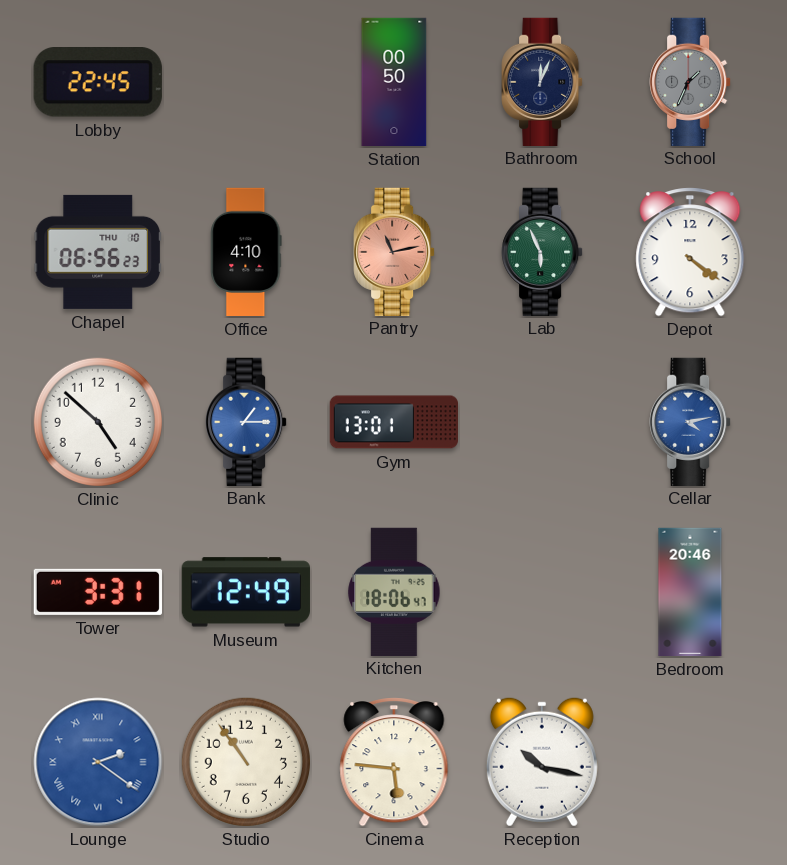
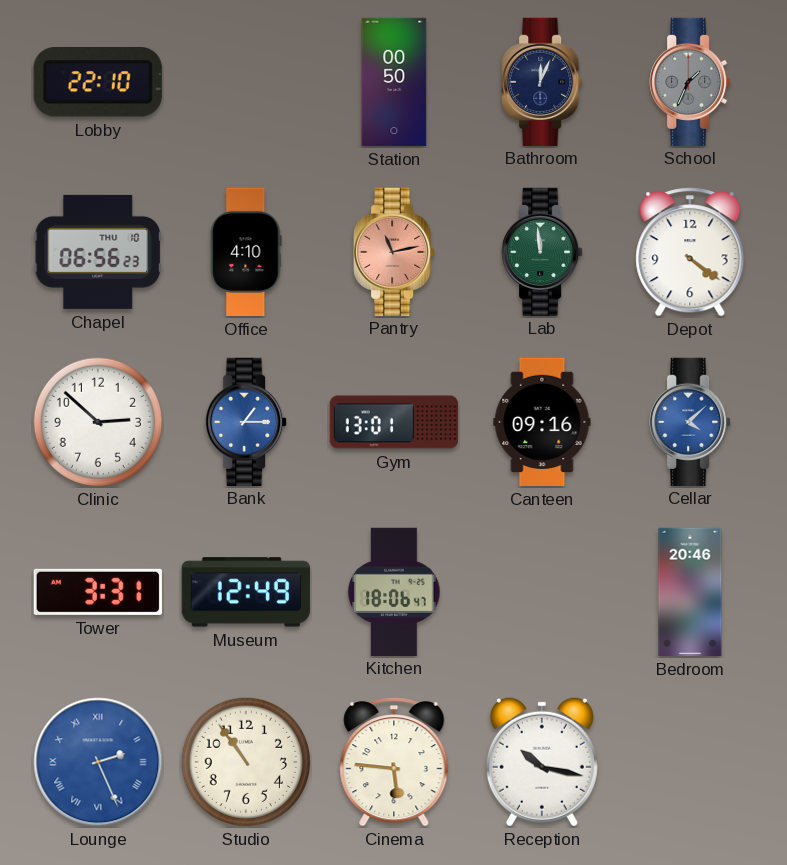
Lobby: 22:45 -> 22:10 (98, 83)
Lab: 5:56 -> 11:59 (542, 251)
Clinic: 4:52 -> 2:52 (98, 422)
Canteen: none -> 09:16 (542, 422)
Cellar: 4:13 -> 4:08 (690, 421)
Lounge: 2:21 -> 2:26 (98, 762)
